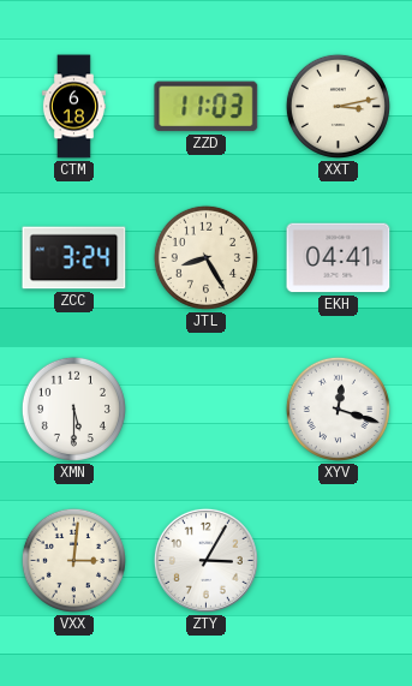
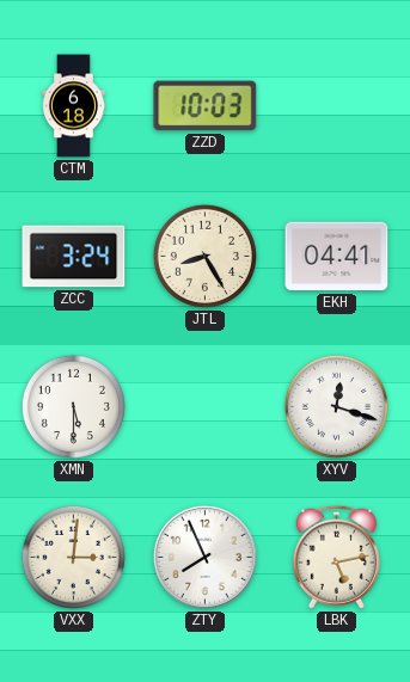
ZZD: 11:03 -> 10:03 (206, 106)
XXT: 3:13 -> none (338, 106)
ZTY: 3:05 -> 7:56 (204, 557)
LBK: none -> 5:13 (336, 557)
